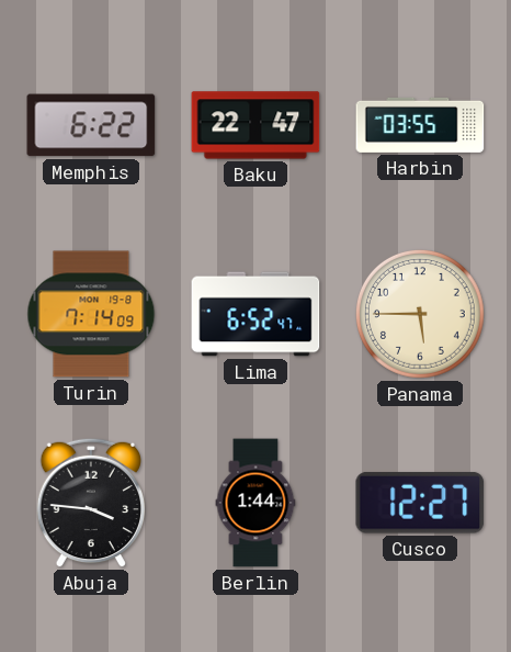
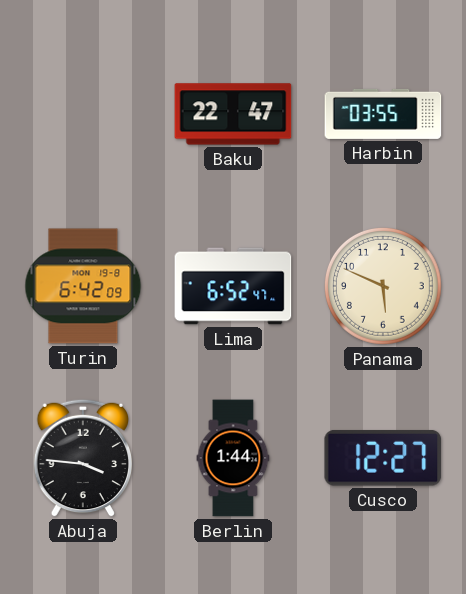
Memphis: 6:22 -> none (91, 125)
Turin: 7:14 -> 6:42 (83, 286)
Panama: 5:45 -> 5:49 (383, 286)
